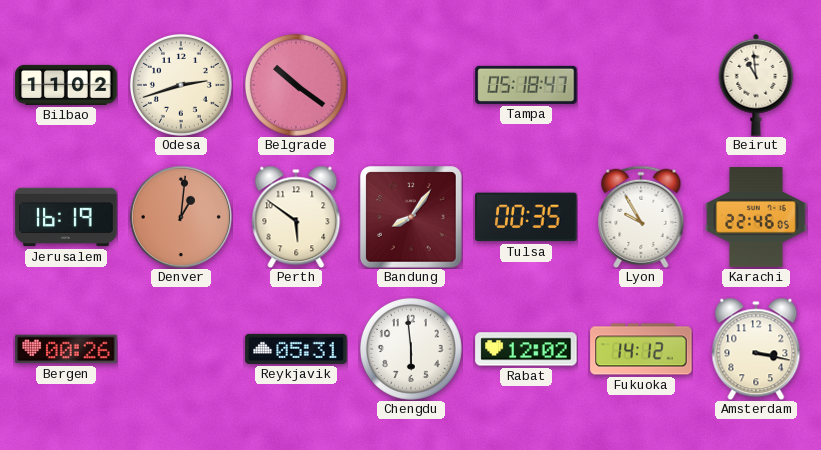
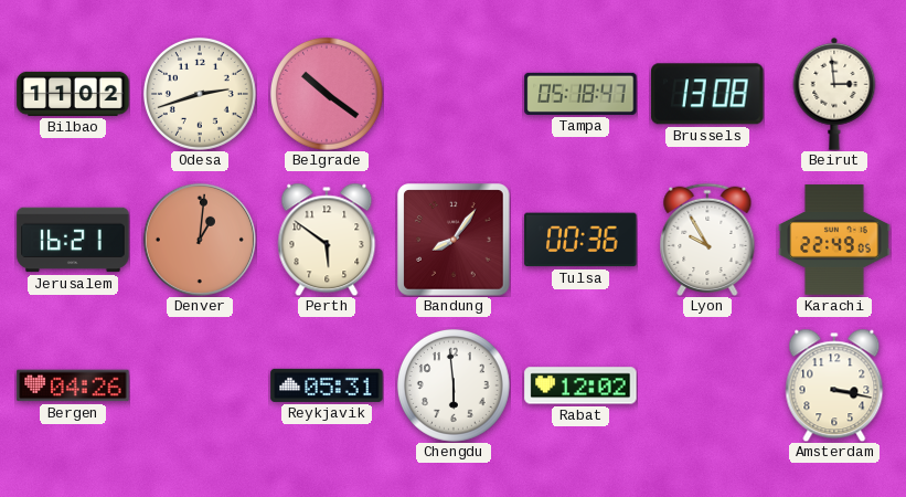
Brussels: none -> 13:08 (707, 94)
Beirut: 10:59 -> 2:59 (834, 94)
Jerusalem: 16:19 -> 16:21 (73, 240)
Tulsa: 00:35 -> 00:36 (580, 240)
Karachi: 22:46 -> 22:49 (834, 240)
Bergen: 00:26 -> 04:26 (73, 385)
Fukuoka: 14:12 -> none (641, 349)
